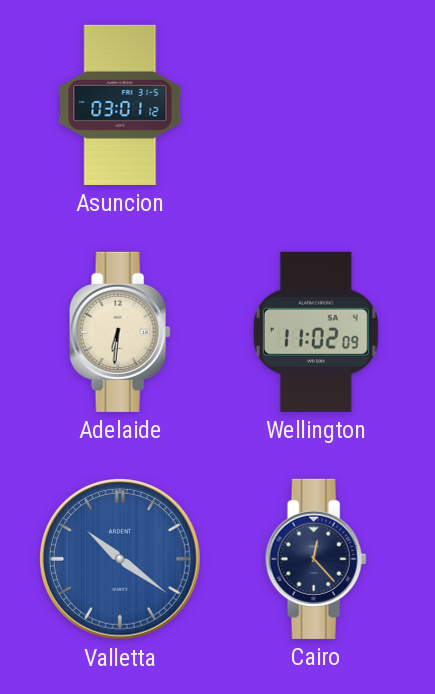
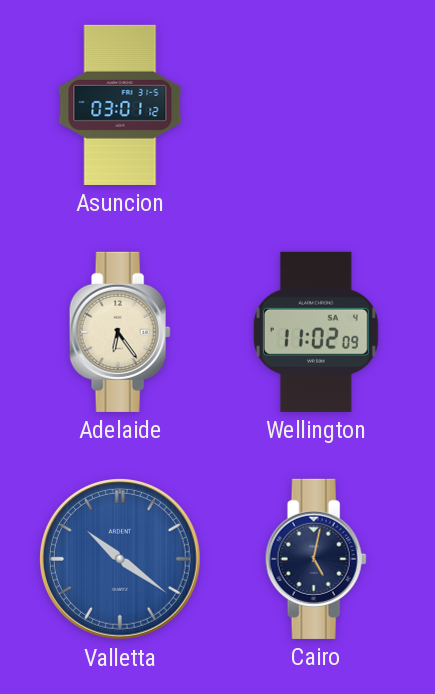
Adelaide: 6:31 -> 6:24 (120, 332)
Cairo: 12:23 -> 5:02 (316, 559)
